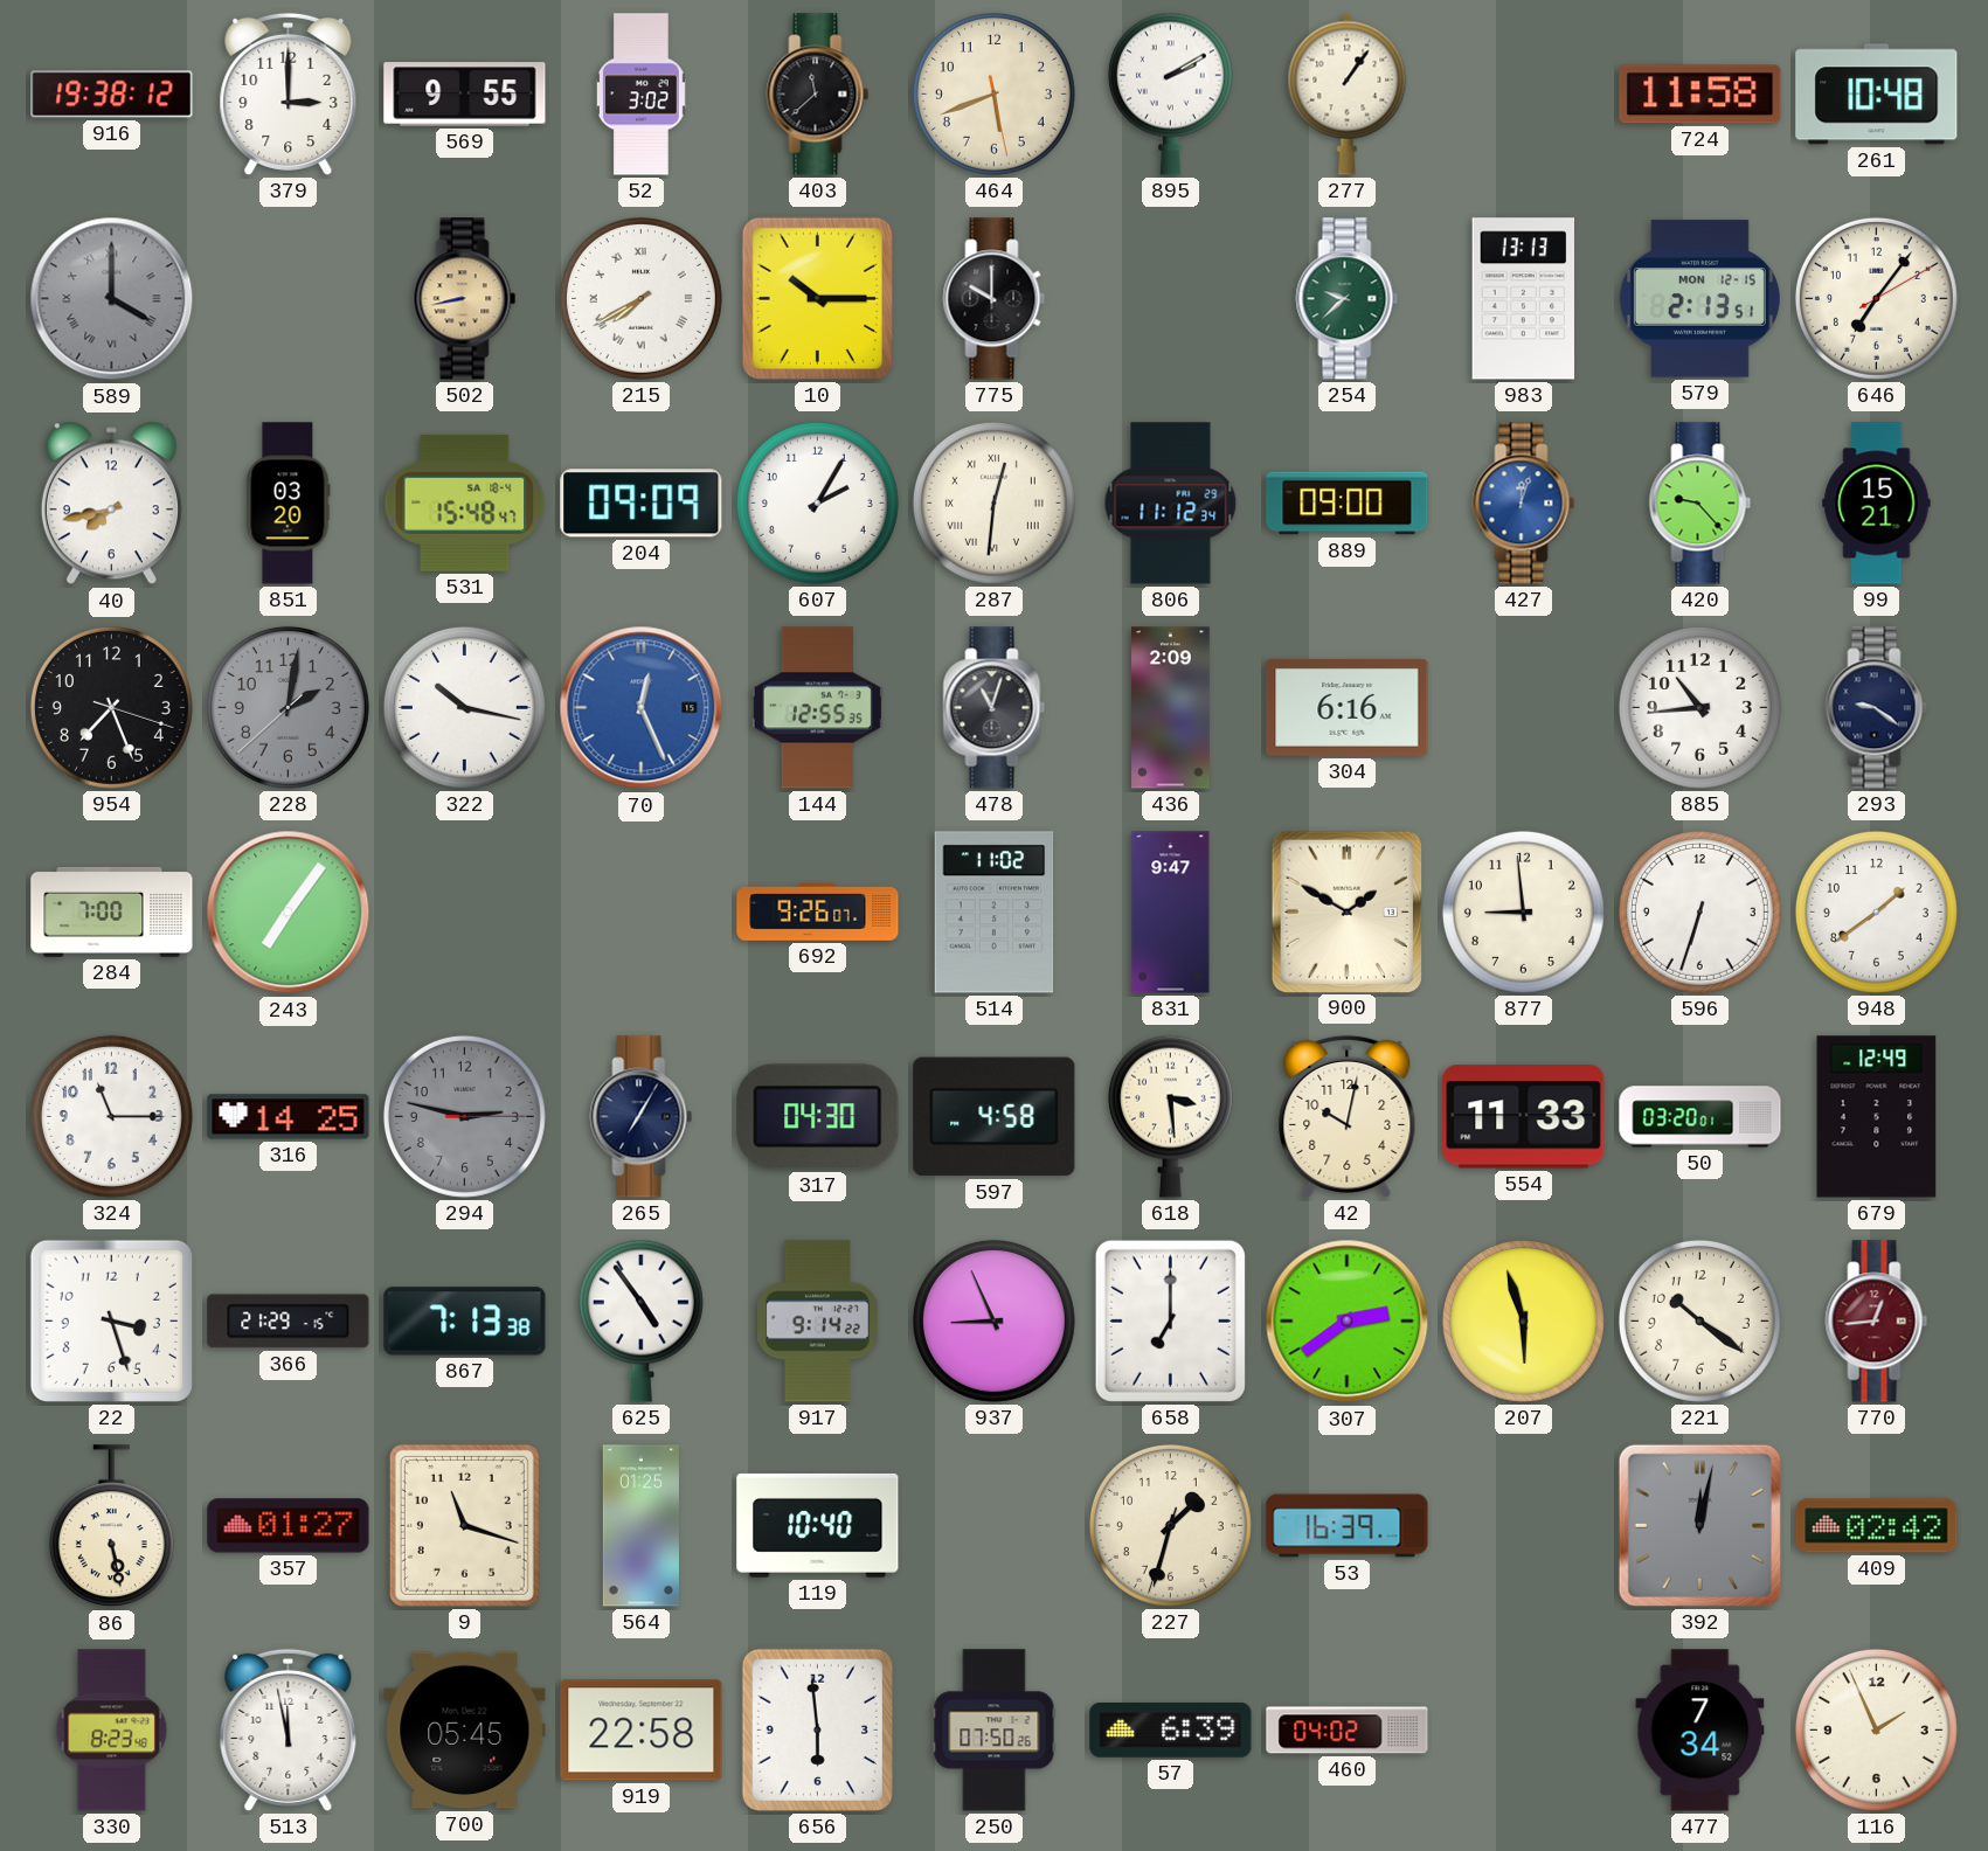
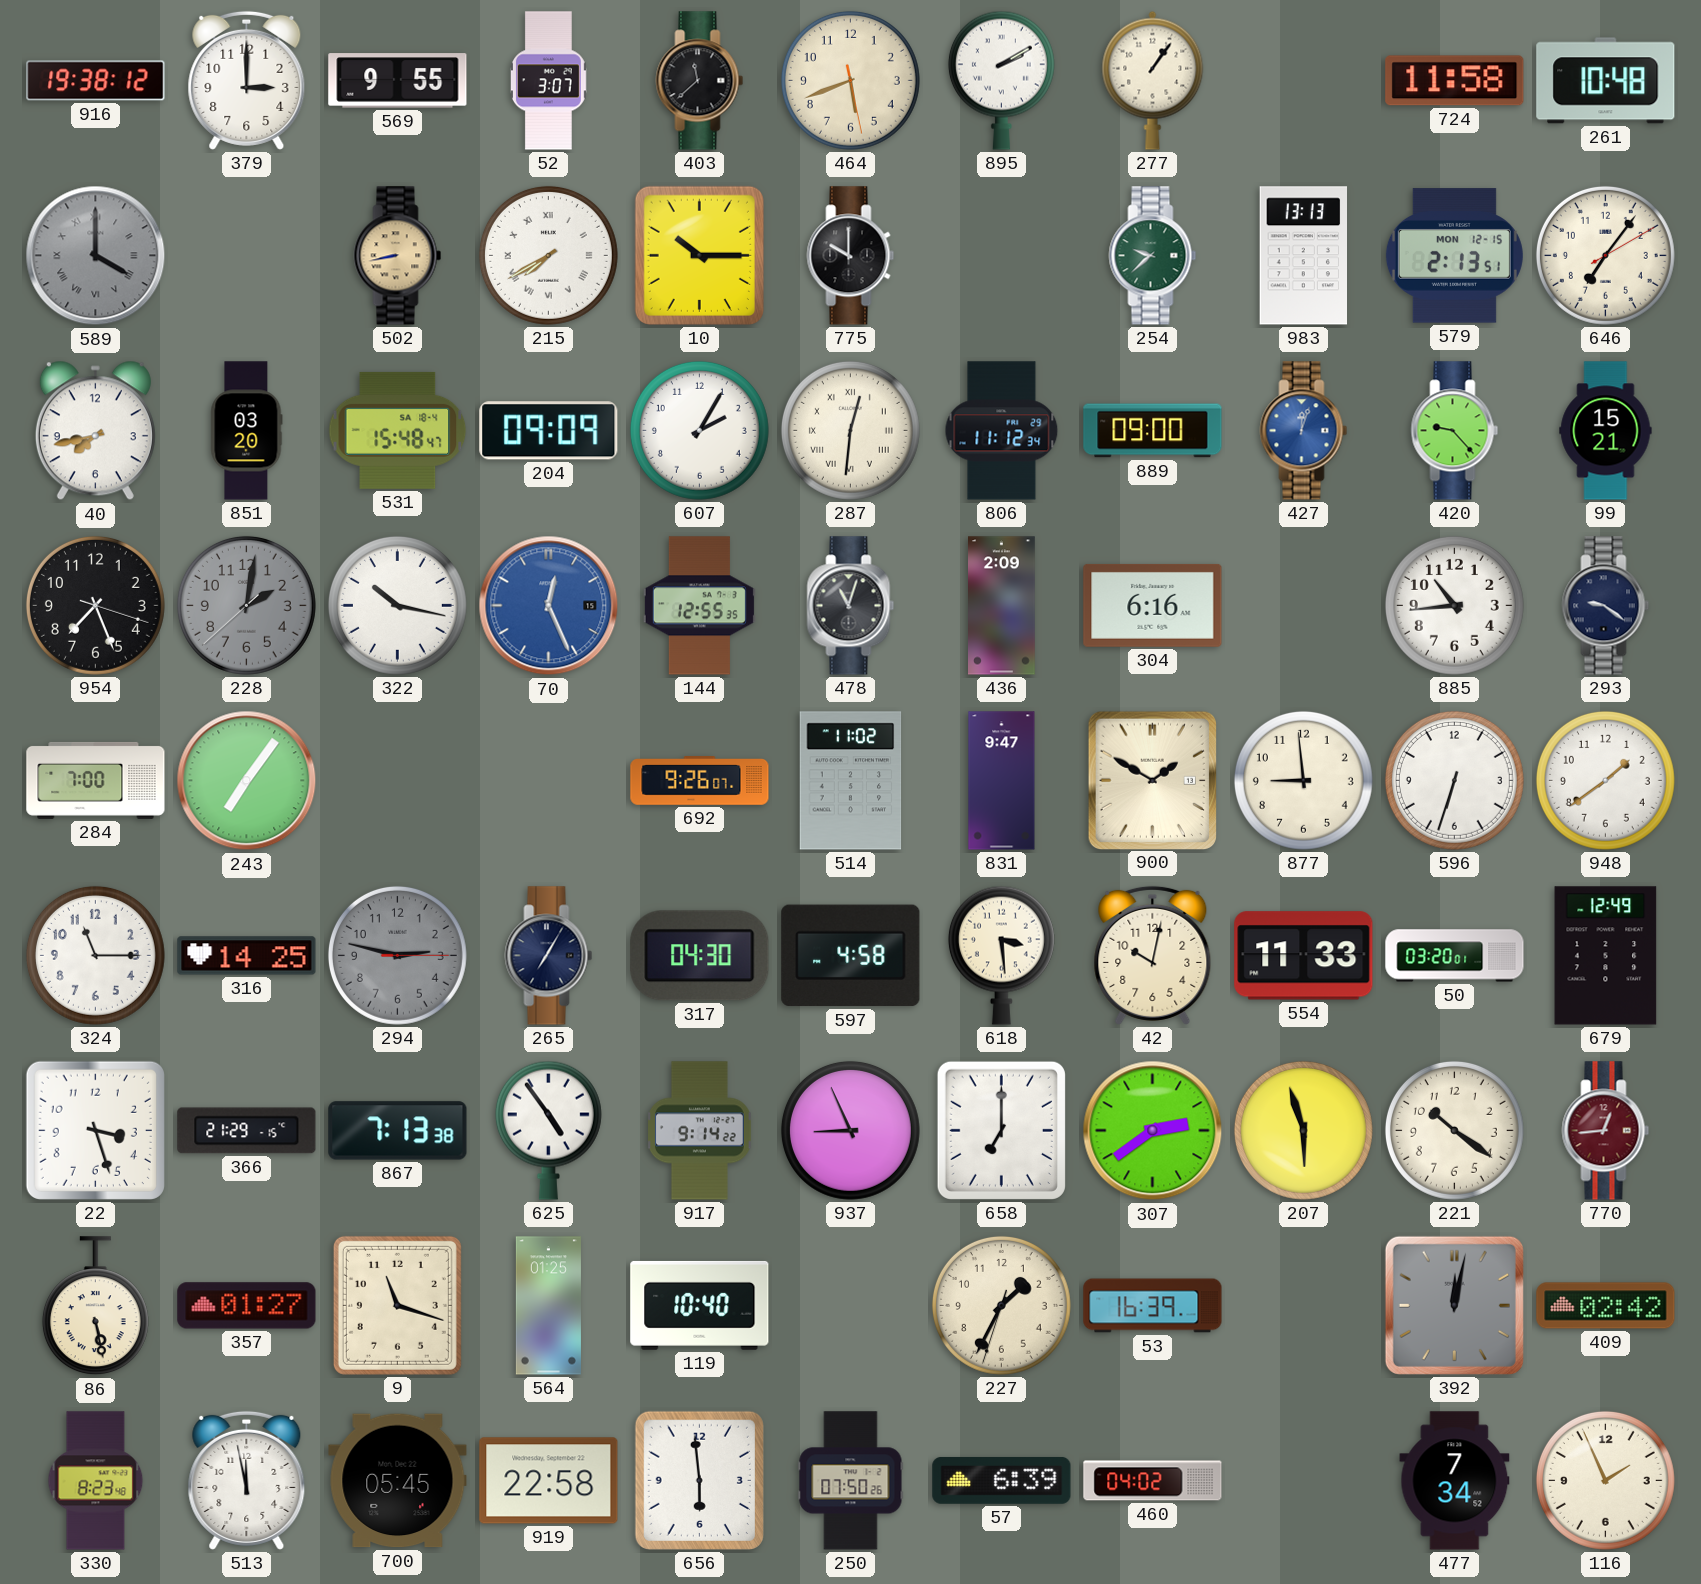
52: 3:02 -> 3:07 (548, 81)
227: 1:32 -> 1:34 (1001, 1305)
